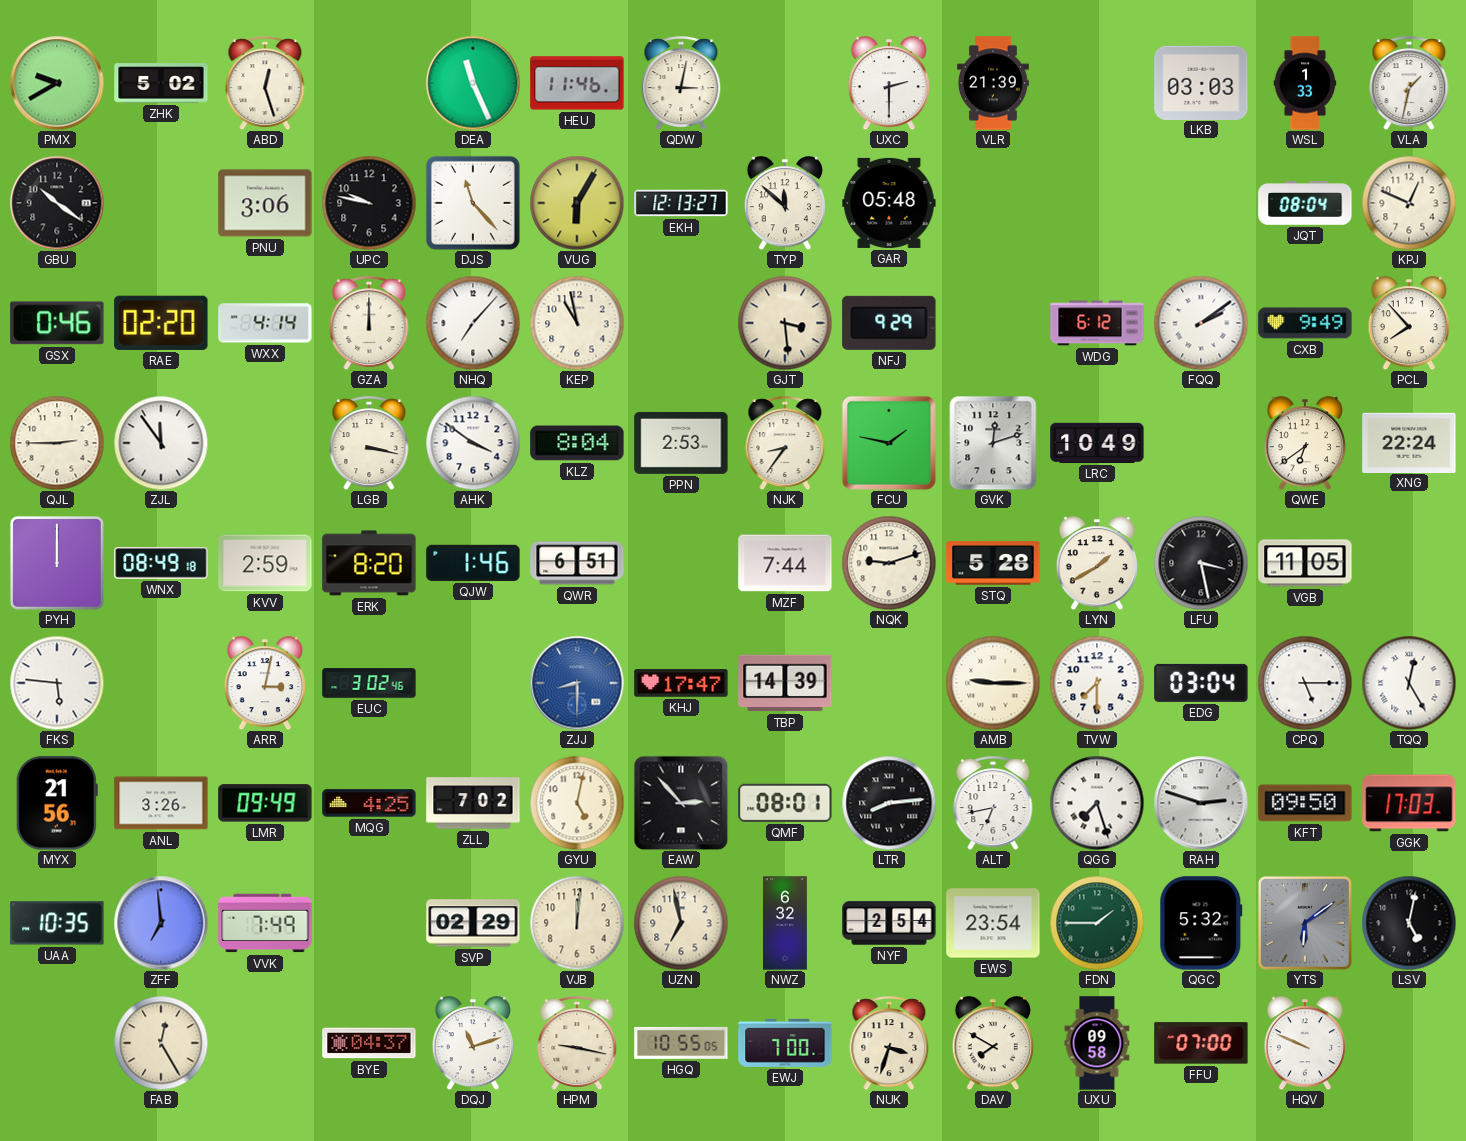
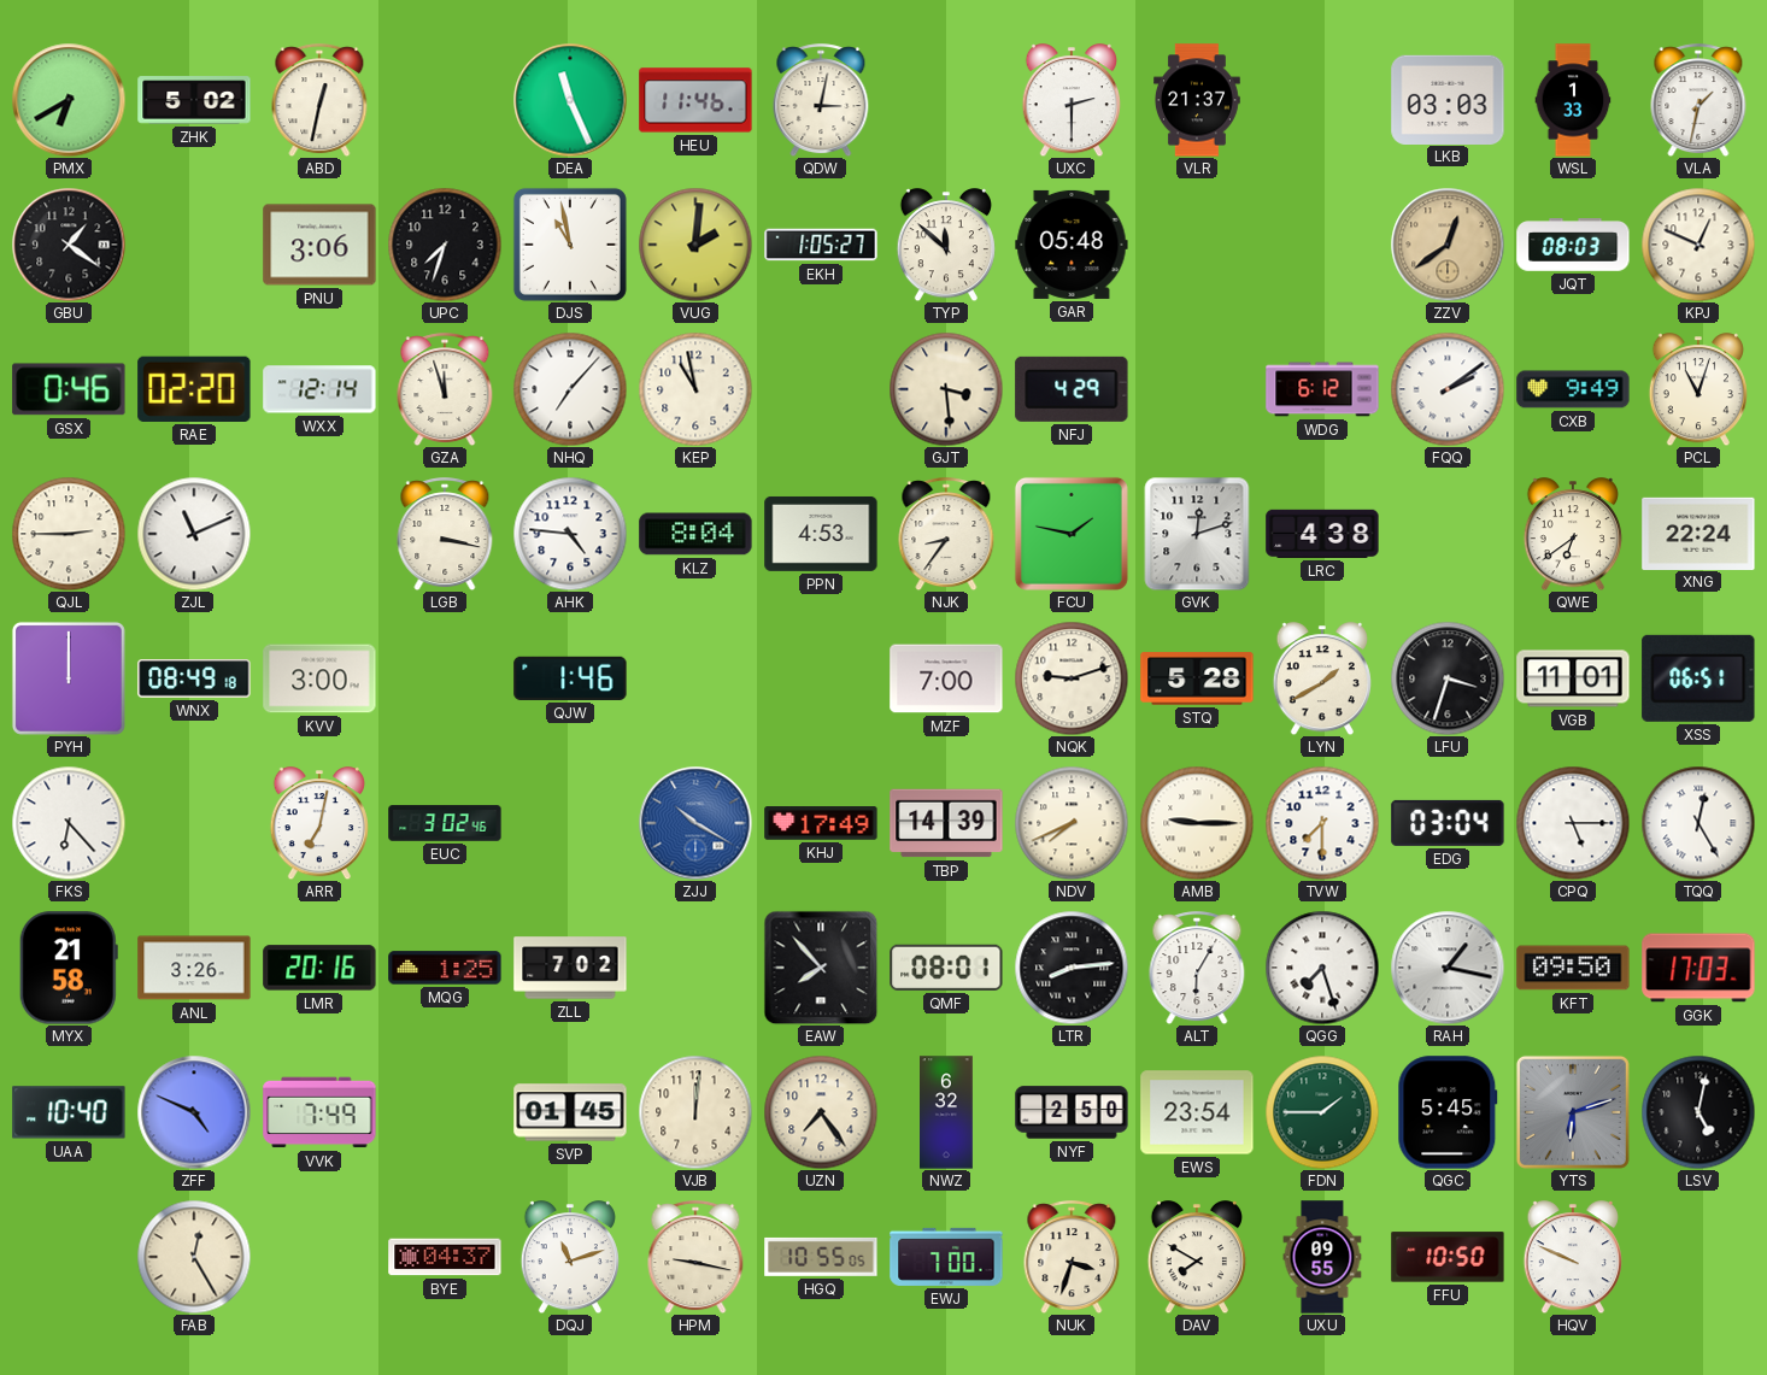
PMX: 9:40 -> 6:40 (69, 100)
ABD: 12:27 -> 12:32 (319, 100)
VLR: 21:39 -> 21:37 (1198, 100)
GBU: 10:21 -> 1:21 (69, 245)
UPC: 9:47 -> 7:33 (445, 245)
DJS: 11:23 -> 10:58 (570, 245)
VUG: 6:05 -> 2:01 (695, 245)
EKH: 12:13 -> 1:05 (821, 245)
ZZV: none -> 12:39 (1448, 245)
JQT: 08:04 -> 08:03 (1573, 245)
WXX: 4:14 -> 12:14 (319, 389)
GZA: 12:00 -> 11:57 (445, 389)
NFJ: 9:29 -> 4:29 (1072, 389)
PCL: 7:53 -> 11:03 (1697, 389)
ZJL: 11:54 -> 11:11 (194, 534)
AHK: 3:51 -> 4:46 (570, 534)
PPN: 2:53 -> 4:53 (821, 534)
LRC: 10:49 -> 4:38 (1322, 534)
KVV: 2:59 -> 3:00 (319, 678)
ERK: 8:20 -> none (369, 563)
QWR: 6:51 -> none (577, 563)
MZF: 7:44 -> 7:00 (946, 678)
LFU: 3:28 -> 3:33 (1448, 678)
VGB: 11:05 -> 11:01 (1573, 678)
XSS: none -> 06:51 (1698, 678)
FKS: 5:46 -> 6:23 (69, 823)
ARR: 3:02 -> 7:02 (318, 823)
ZJJ: 8:30 -> 10:20 (695, 823)
KHJ: 17:47 -> 17:49 (821, 823)
NDV: none -> 7:41 (1072, 823)
MYX: 21:56 -> 21:58 (69, 968)
LMR: 09:49 -> 20:16 (319, 968)
MQG: 4:25 -> 1:25 (445, 968)
GYU: 5:02 -> none (577, 803)
EAW: 2:53 -> 7:53 (821, 968)
ALT: 6:43 -> 6:05 (1197, 968)
RAH: 2:48 -> 1:17 (1448, 968)
UAA: 10:35 -> 10:40 (69, 1112)
ZFF: 6:59 -> 4:49 (194, 1112)
SVP: 02:29 -> 01:45 (570, 1112)
UZN: 6:58 -> 7:24 (821, 1112)
NYF: 2:54 -> 2:50 (1072, 1112)
QGC: 5:32 -> 5:45 (1448, 1112)
YTS: 6:09 -> 6:12 (1573, 1112)
UXU: 09:58 -> 09:55 (1322, 1257)
FFU: 07:00 -> 10:50 (1448, 1257)
